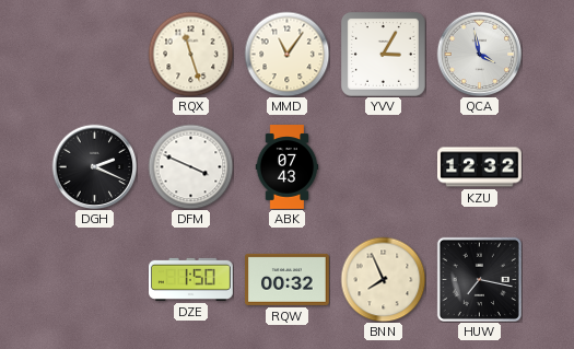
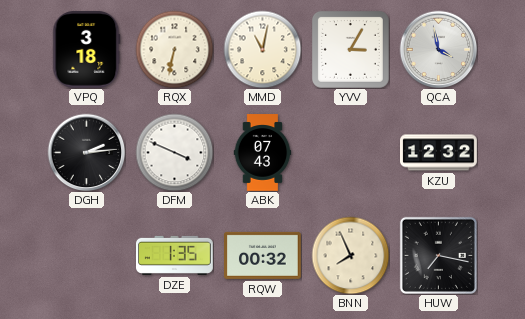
VPQ: none -> 3:18 (87, 50)
RQX: 11:27 -> 6:32 (174, 49)
MMD: 11:06 -> 11:02 (262, 49)
DGH: 2:19 -> 2:14 (86, 152)
DZE: 1:50 -> 1:35 (175, 255)
